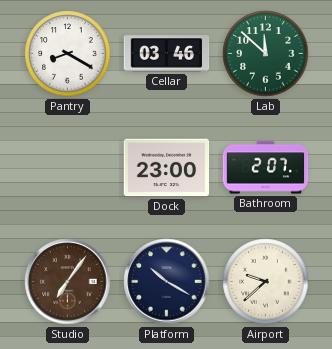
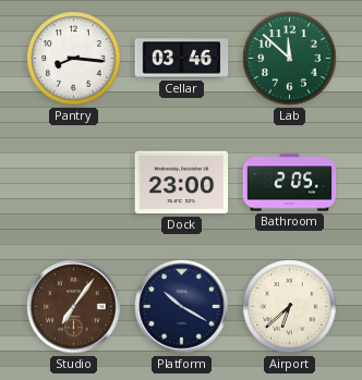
Pantry: 8:20 -> 8:16 (74, 59)
Bathroom: 2:07 -> 2:05 (290, 183)
Airport: 9:38 -> 6:38 (290, 307)
